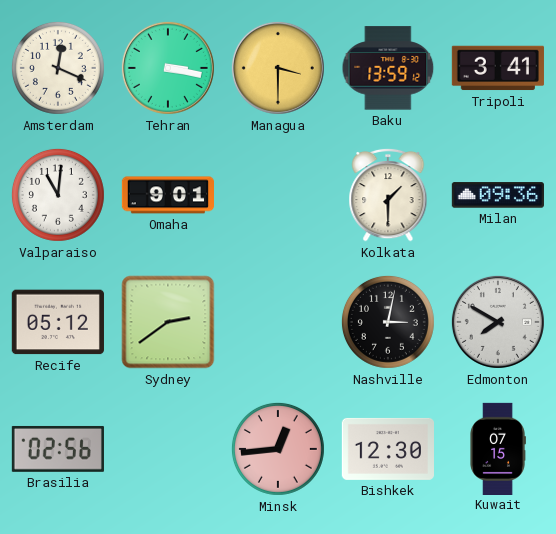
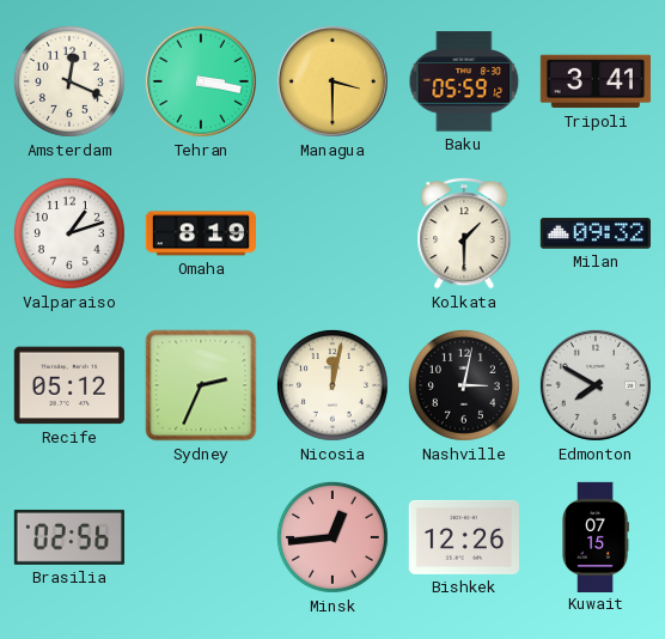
Baku: 13:59 -> 05:59 (464, 81)
Valparaiso: 11:01 -> 1:12 (69, 233)
Omaha: 9:01 -> 8:19 (200, 233)
Milan: 09:36 -> 09:32 (596, 233)
Sydney: 2:39 -> 2:34 (201, 385)
Nicosia: none -> 12:02 (332, 385)
Bishkek: 12:30 -> 12:26 (463, 537)
